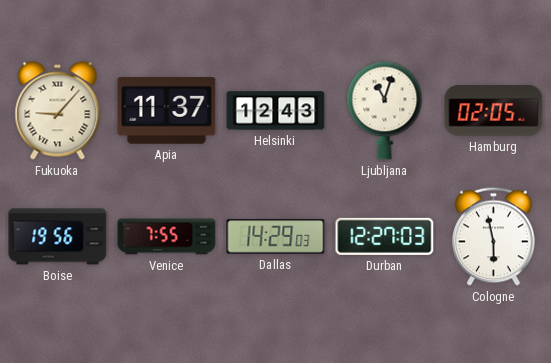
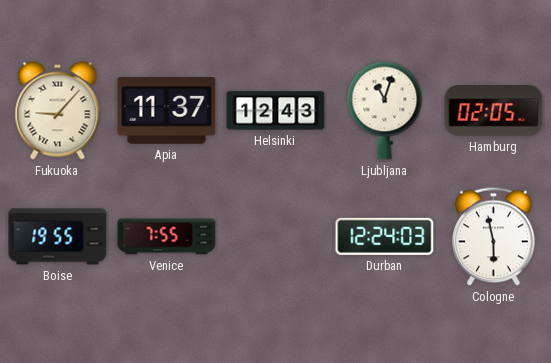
Boise: 19:56 -> 19:55 (58, 237)
Dallas: 14:29 -> none (276, 237)
Durban: 12:27 -> 12:24 (385, 236)
